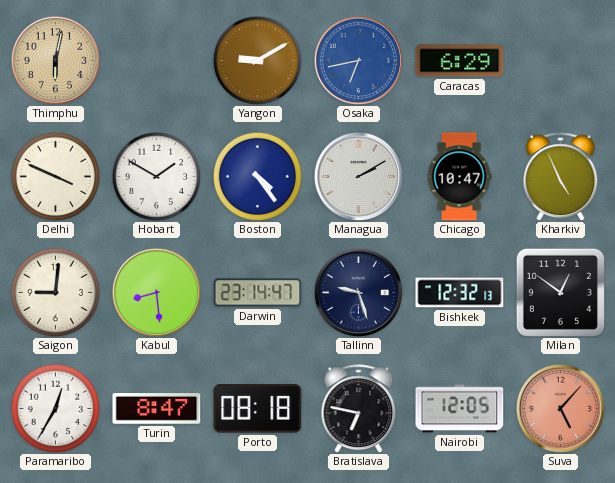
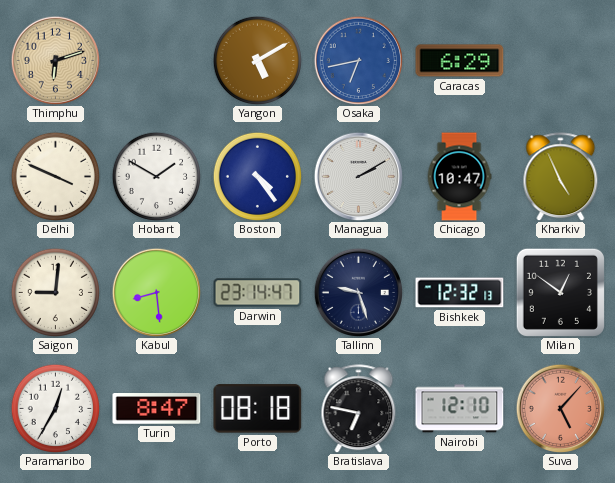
Thimphu: 6:02 -> 6:12 (55, 60)
Yangon: 9:10 -> 5:10 (257, 60)
Nairobi: 12:05 -> 12:10 (460, 409)
